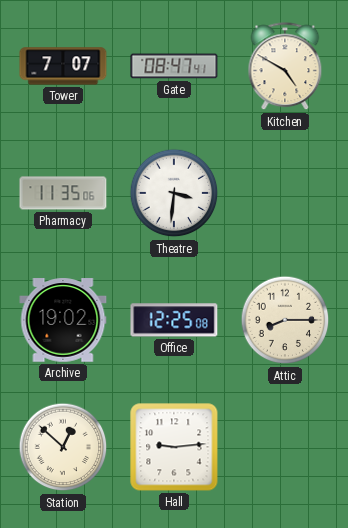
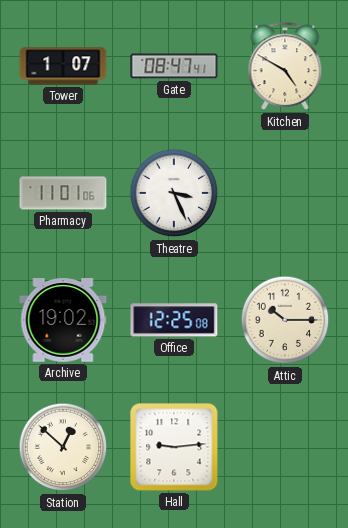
Tower: 7:07 -> 1:07 (63, 66)
Pharmacy: 11:35 -> 11:01 (63, 193)
Theatre: 3:31 -> 3:26 (174, 193)
Attic: 8:15 -> 10:15 (285, 320)
